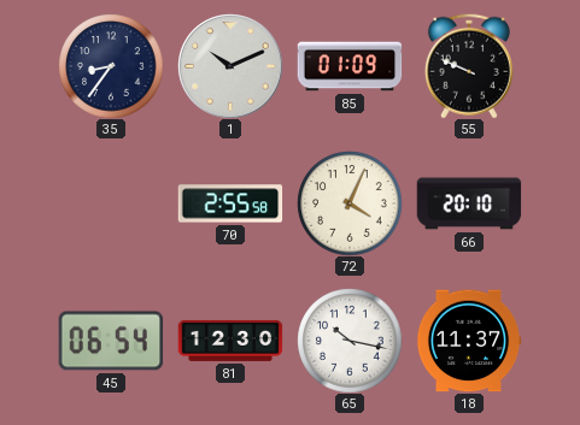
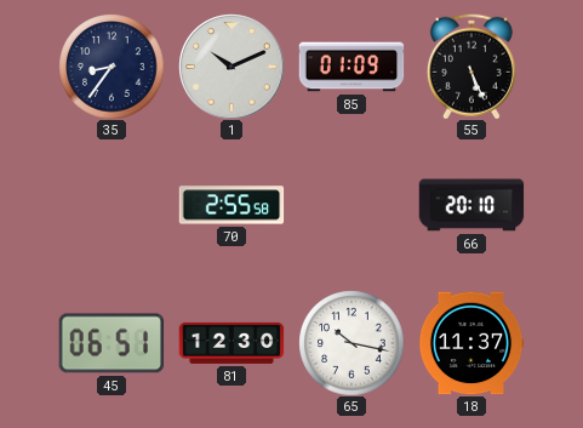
55: 9:49 -> 5:26 (471, 67)
72: 4:04 -> none (350, 203)
45: 06:54 -> 06:51 (112, 343)
